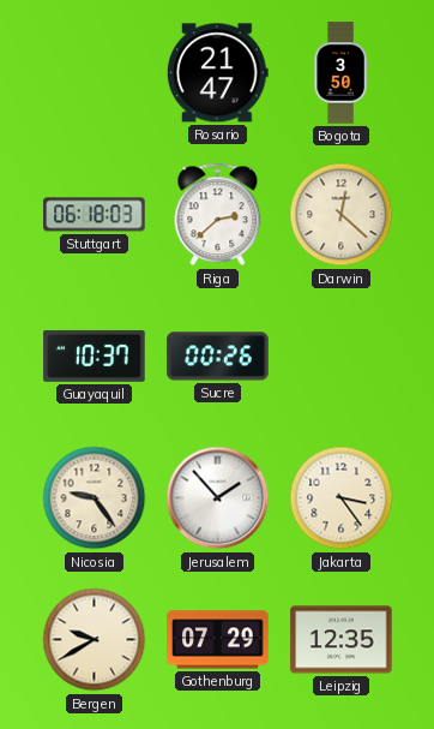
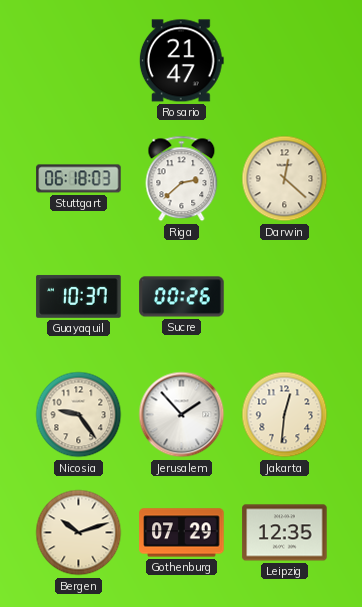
Bogota: 3:50 -> none (340, 73)
Jakarta: 3:24 -> 12:31 (285, 415)
Bergen: 9:40 -> 10:12 (79, 533)
